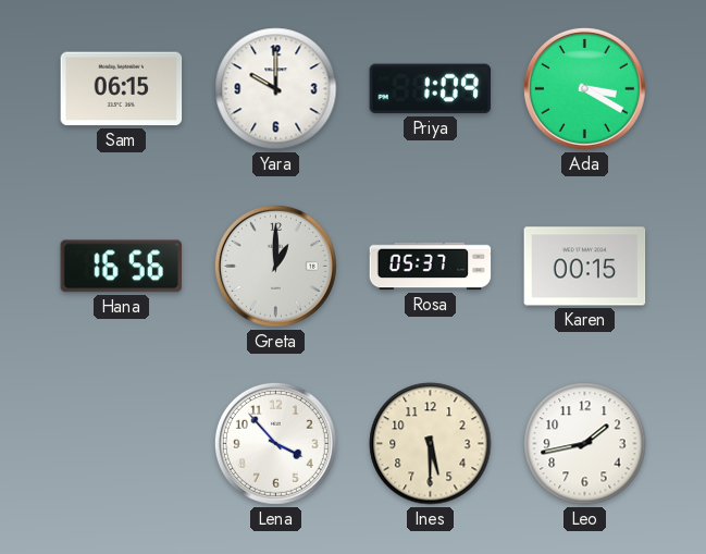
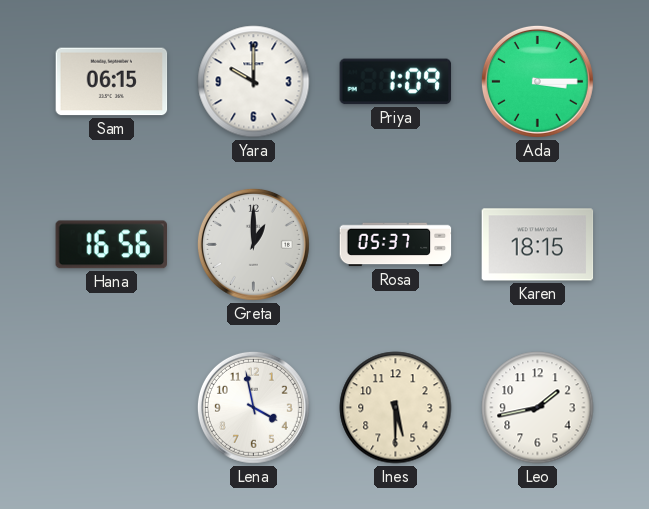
Ada: 3:20 -> 3:15 (537, 81)
Karen: 00:15 -> 18:15 (538, 245)
Lena: 3:53 -> 3:58 (253, 407)
